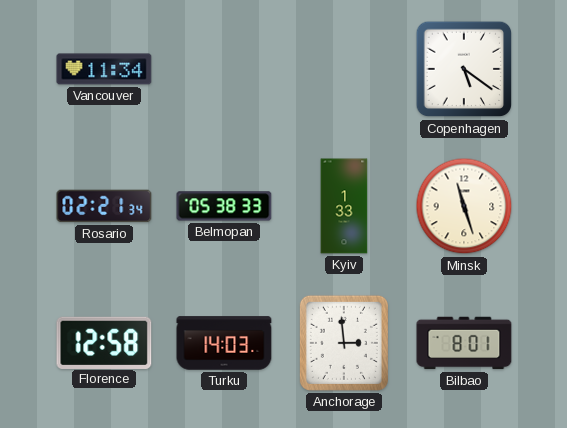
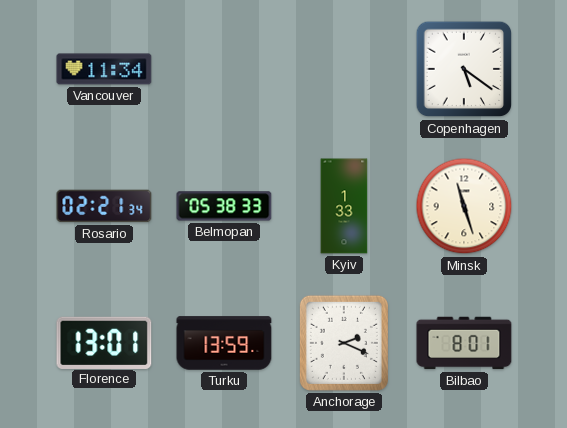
Florence: 12:58 -> 13:01 (104, 342)
Turku: 14:03 -> 13:59 (224, 343)
Anchorage: 2:59 -> 2:19 (344, 343)
